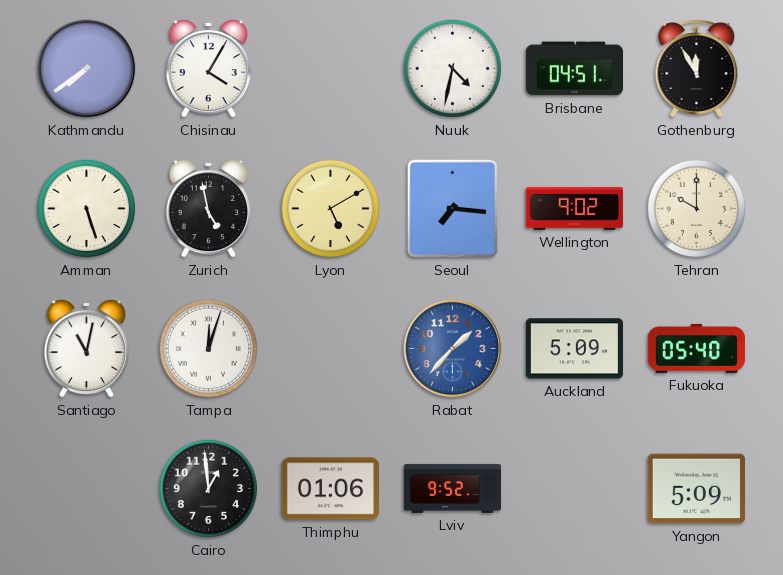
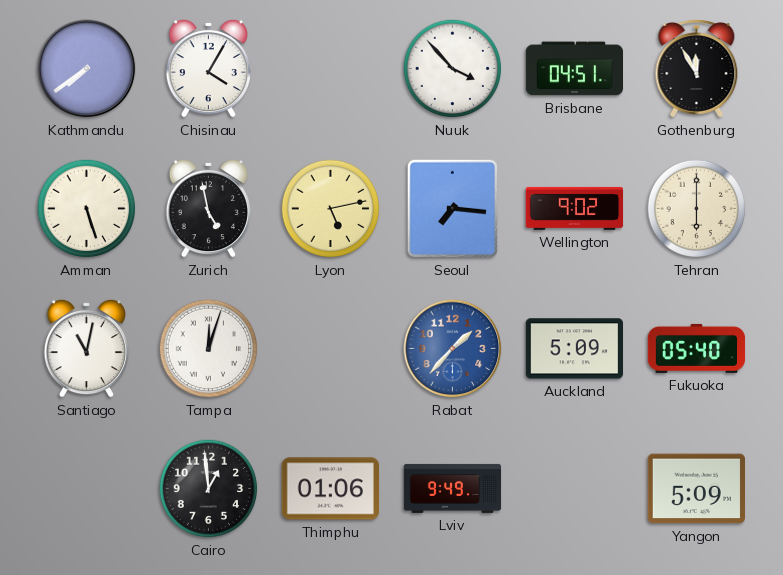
Nuuk: 4:32 -> 3:53 (453, 69)
Lyon: 5:10 -> 5:13 (331, 209)
Tehran: 10:00 -> 6:00 (697, 209)
Lviv: 9:52 -> 9:49 (453, 488)
